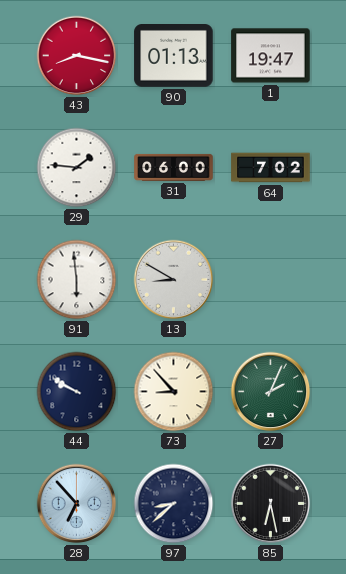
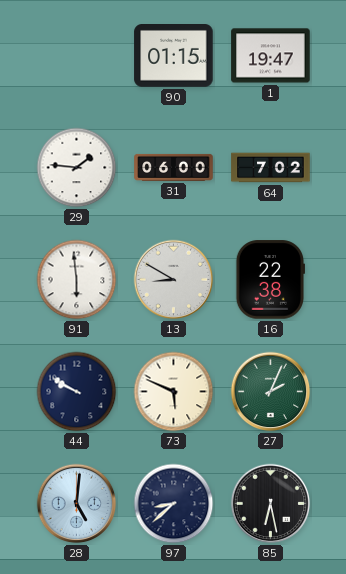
43: 8:17 -> none (77, 56)
90: 01:13 -> 01:15 (174, 56)
16: none -> 22:38 (269, 280)
73: 8:53 -> 5:49 (174, 392)
28: 6:53 -> 5:01 (77, 504)
